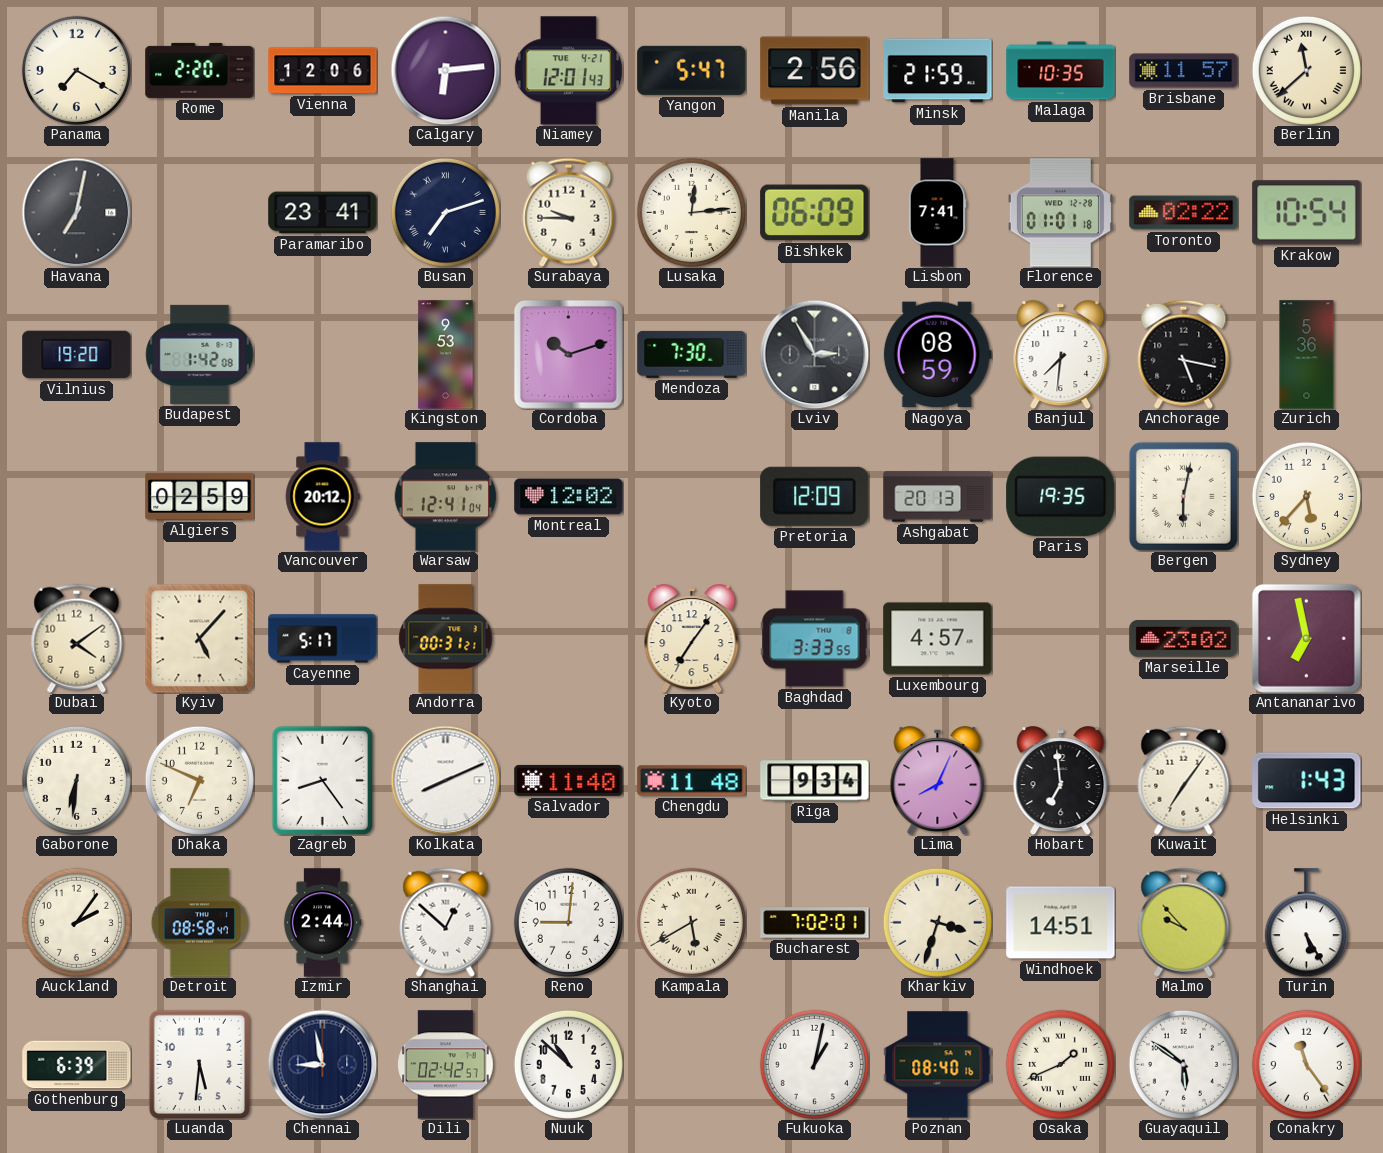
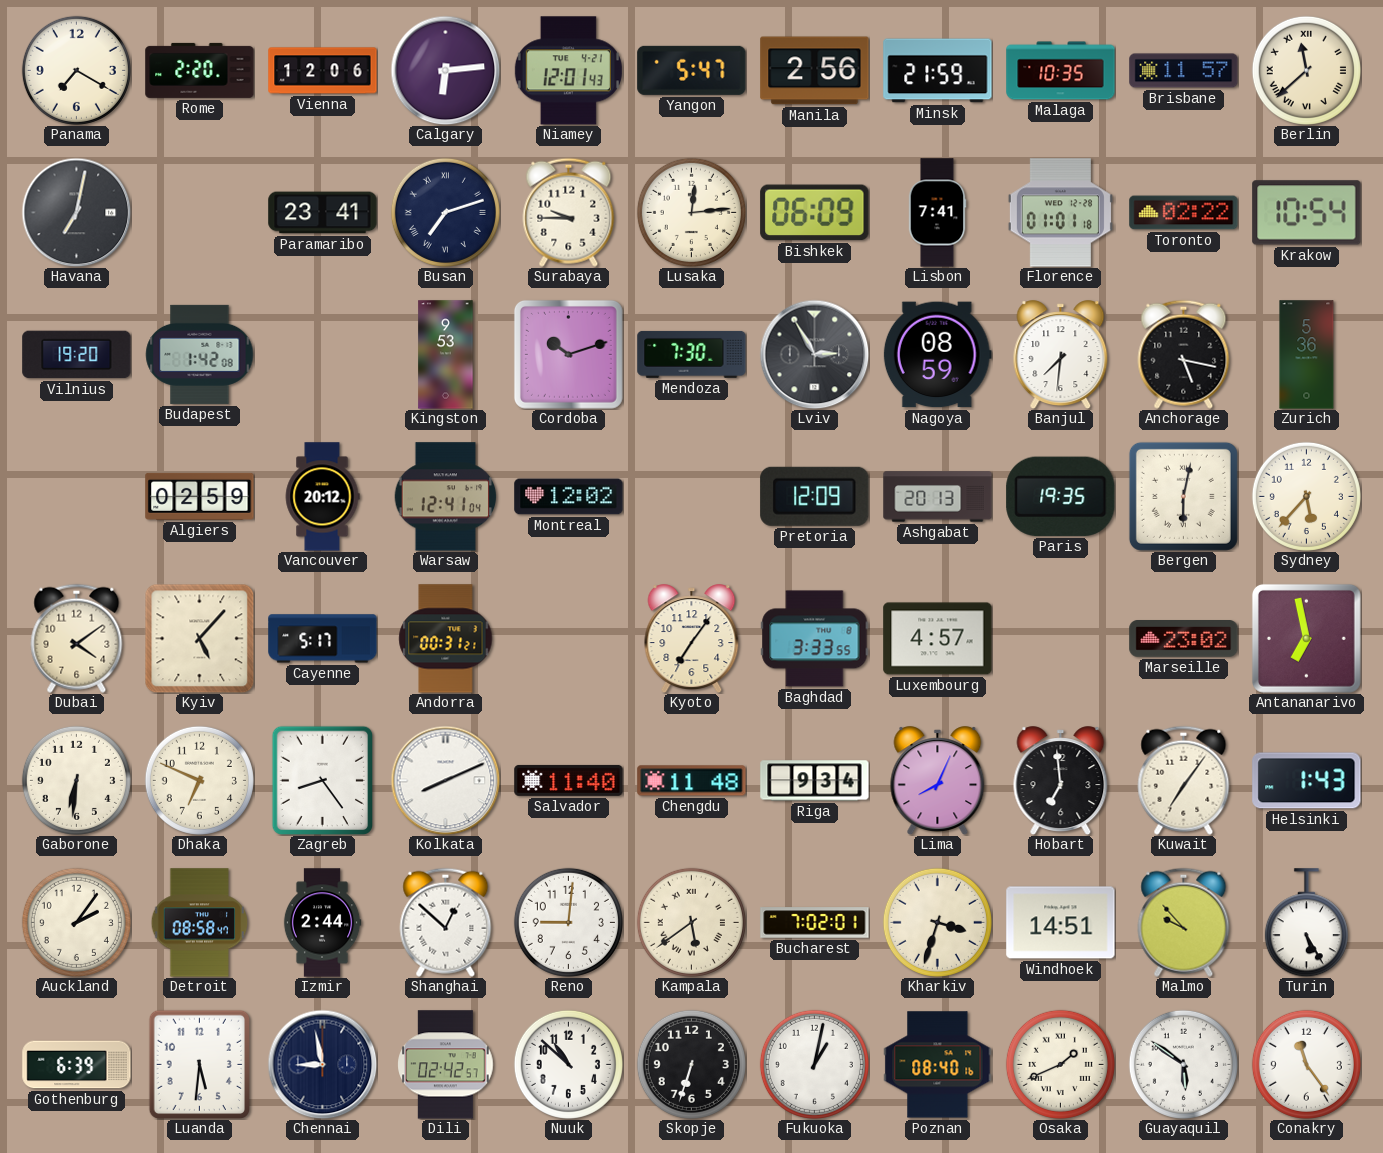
Kampala: 5:40 -> 5:39 (691, 922)
Skopje: none -> 6:33 (691, 1064)
